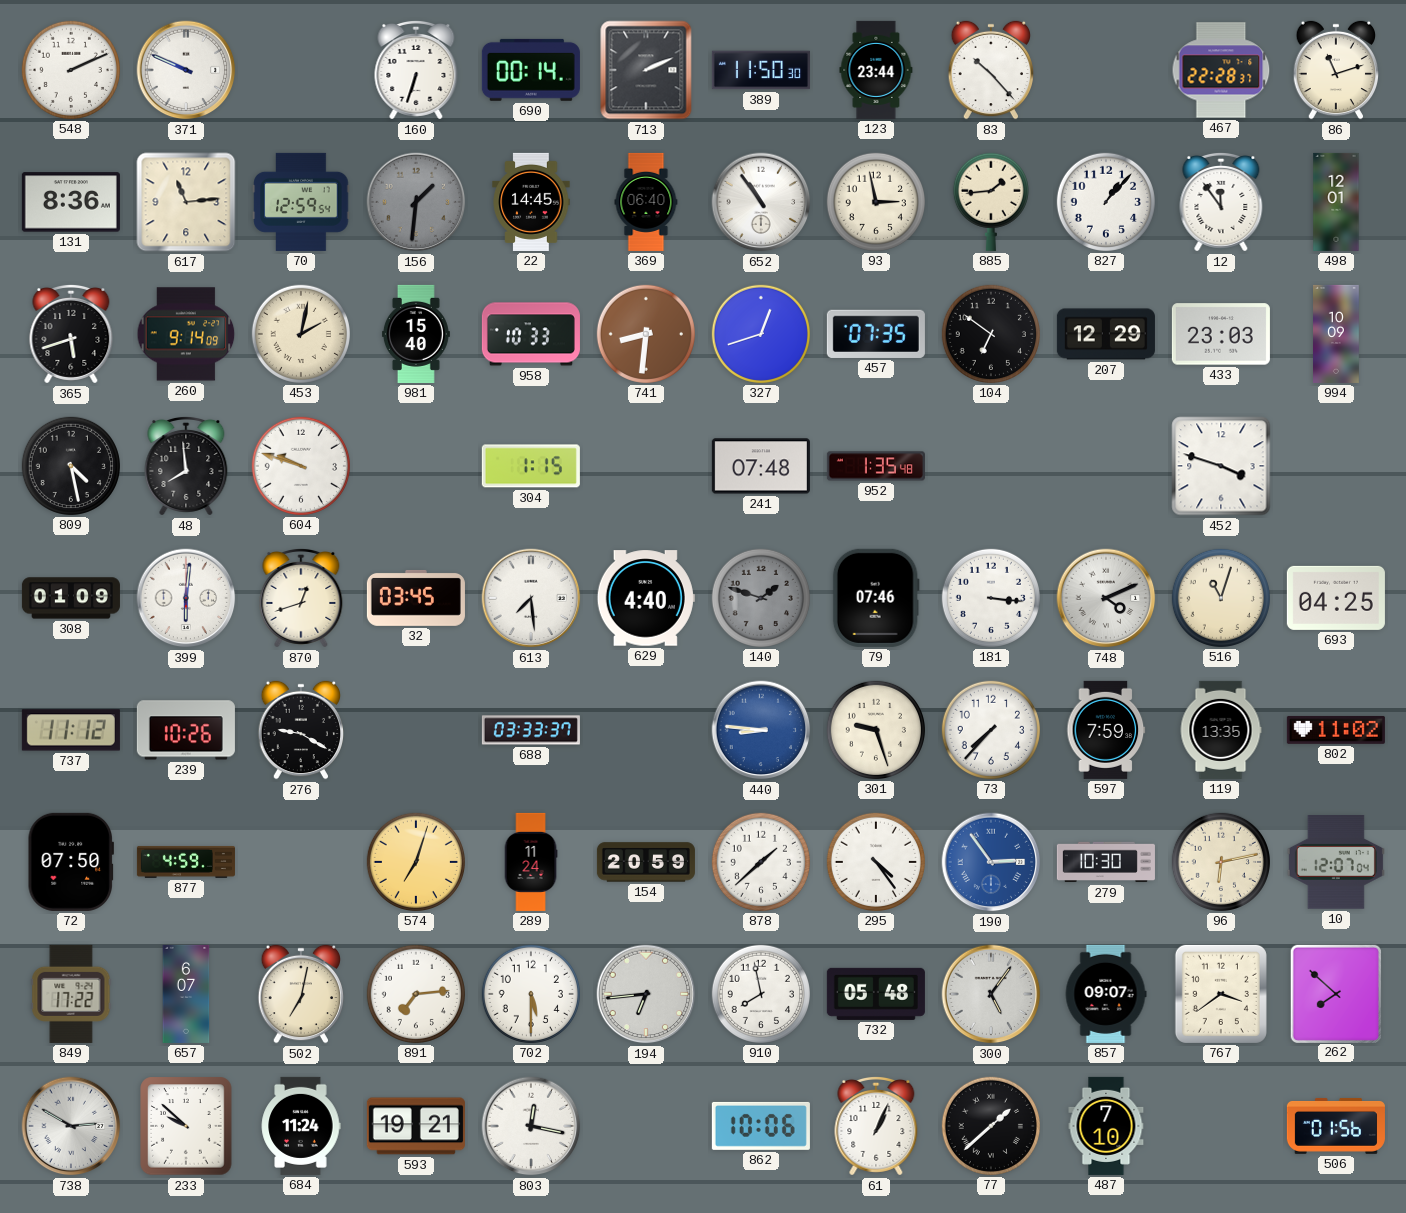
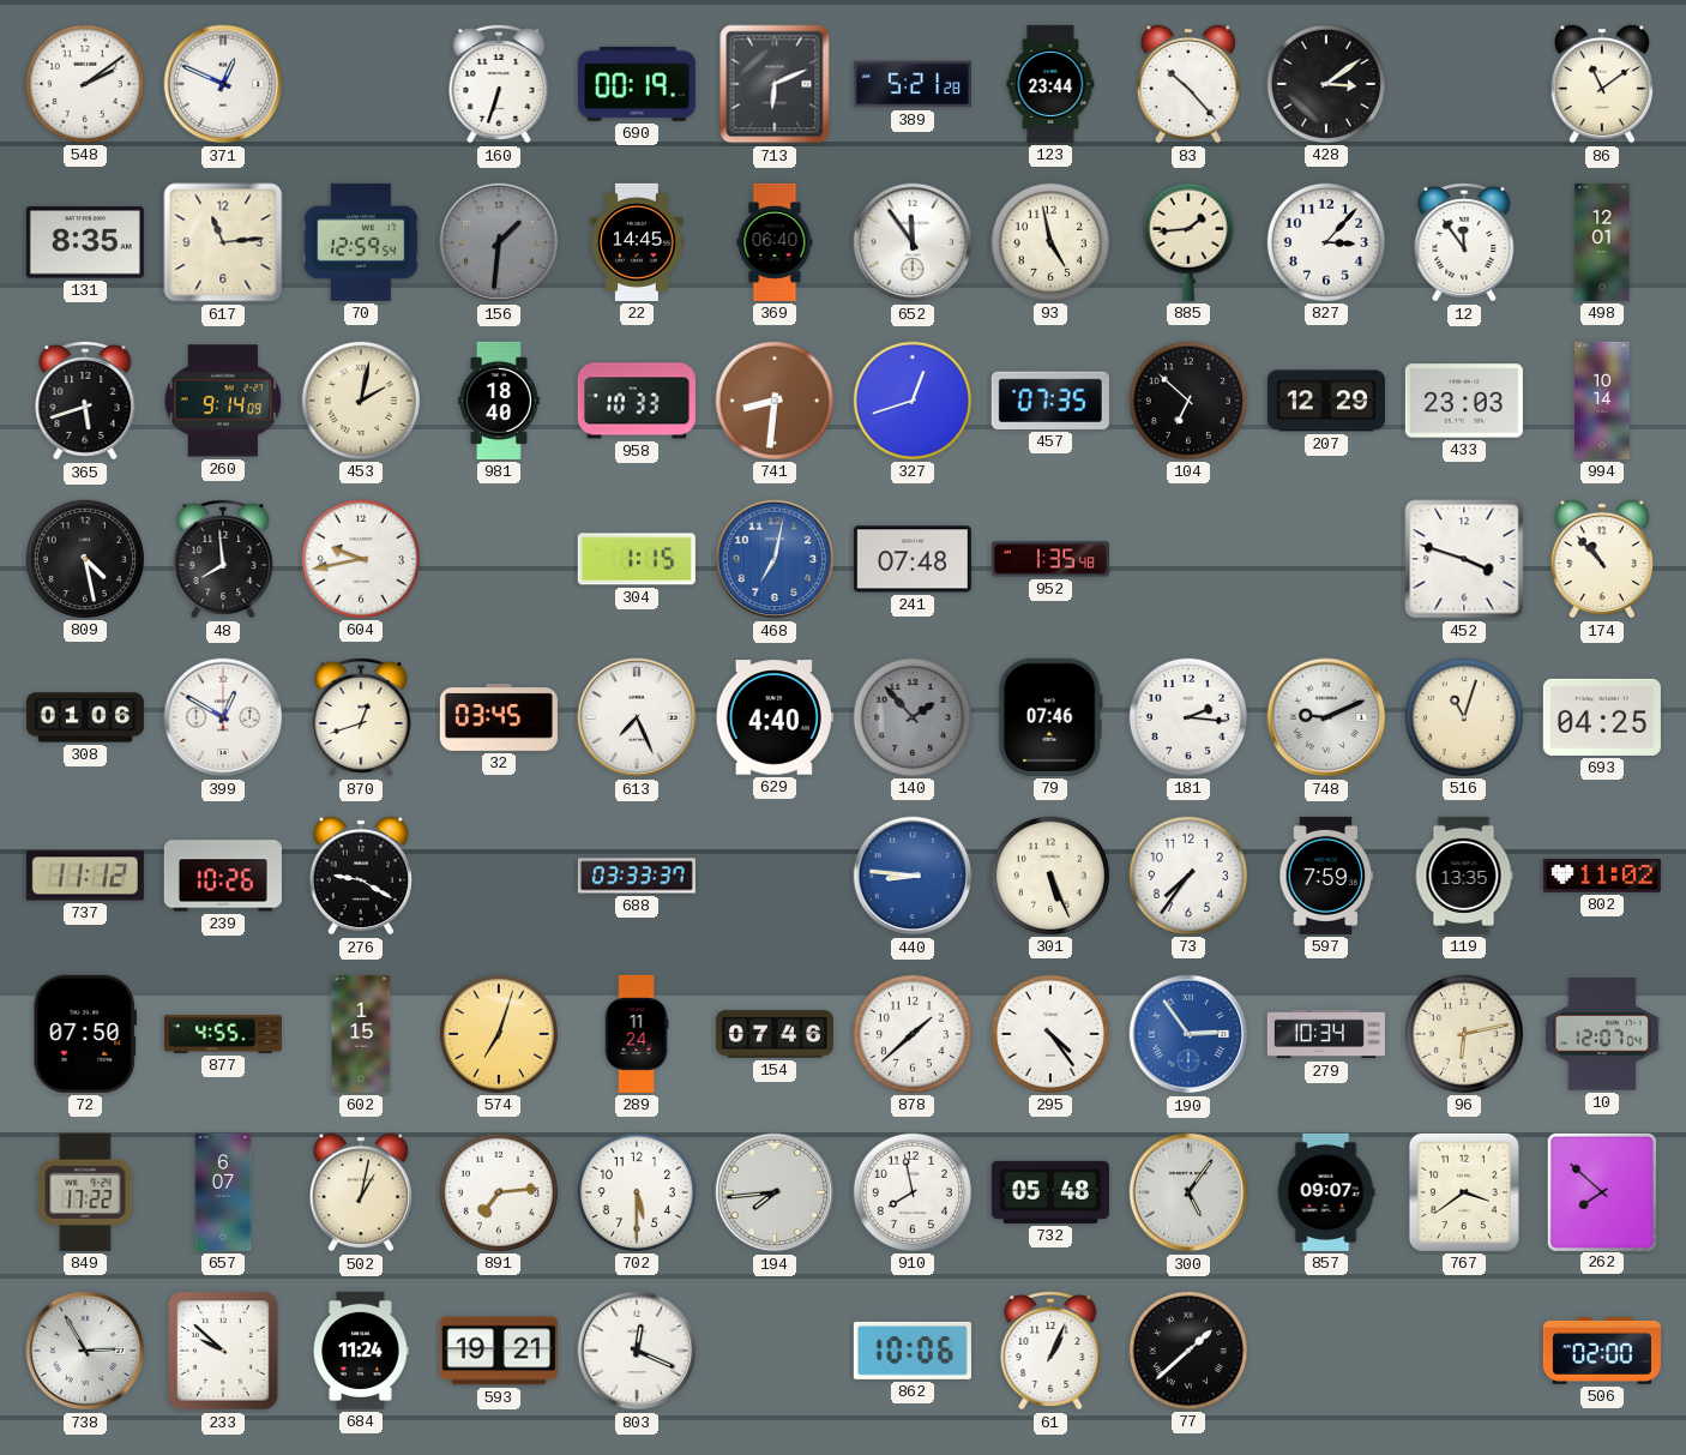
548: 2:11 -> 2:09 (85, 84)
371: 9:49 -> 12:49 (223, 84)
690: 00:14 -> 00:19 (637, 84)
713: 2:11 -> 6:11 (775, 84)
389: 11:50 -> 5:21 (913, 84)
428: none -> 3:09 (1326, 84)
467: 22:28 -> none (1221, 70)
86: 11:12 -> 11:09 (1601, 84)
131: 8:36 -> 8:35 (85, 242)
652: 10:54 -> 11:54 (913, 242)
93: 2:58 -> 4:58 (1050, 242)
827: 1:07 -> 3:07 (1326, 242)
981: 15:40 -> 18:40 (499, 401)
104: 6:51 -> 6:52 (1188, 401)
994: 10:09 -> 10:14 (1603, 401)
604: 9:48 -> 9:43 (361, 559)
468: none -> 7:02 (775, 559)
174: none -> 10:53 (1601, 559)
308: 01:09 -> 01:06 (85, 717)
399: 6:01 -> 12:50 (223, 717)
613: 7:29 -> 7:26 (637, 717)
140: 1:48 -> 1:53 (913, 717)
181: 3:16 -> 2:16 (1188, 717)
748: 4:11 -> 9:11 (1326, 717)
301: 9:27 -> 5:26 (1050, 876)
73: 7:37 -> 7:36 (1188, 876)
877: 4:59 -> 4:55 (223, 1034)
602: none -> 1:15 (361, 1034)
154: 20:59 -> 07:46 (775, 1034)
279: 10:30 -> 10:34 (1326, 1034)
502: 7:02 -> 1:02 (360, 1192)
194: 6:44 -> 7:44 (775, 1192)
738: 2:50 -> 2:55 (85, 1351)
803: 12:17 -> 12:19 (637, 1351)
487: 7:10 -> none (1106, 1126)
506: 01:56 -> 02:00 (1602, 1351)
